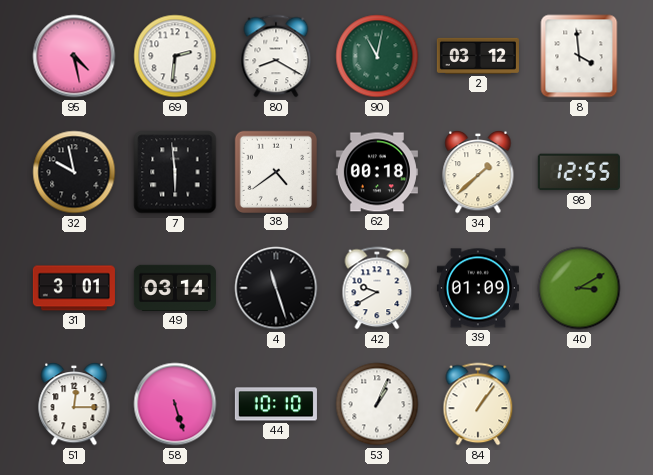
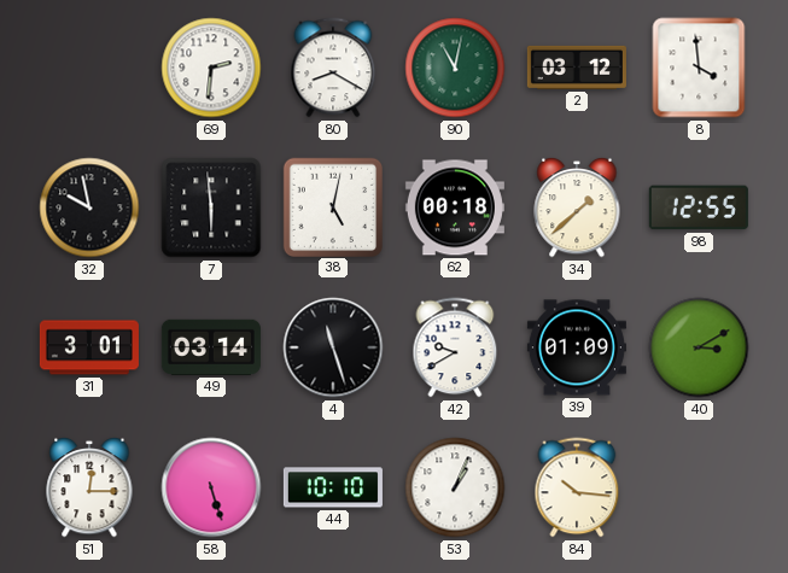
95: 4:28 -> none (74, 56)
38: 4:39 -> 5:02 (332, 206)
84: 1:06 -> 10:16 (577, 487)
